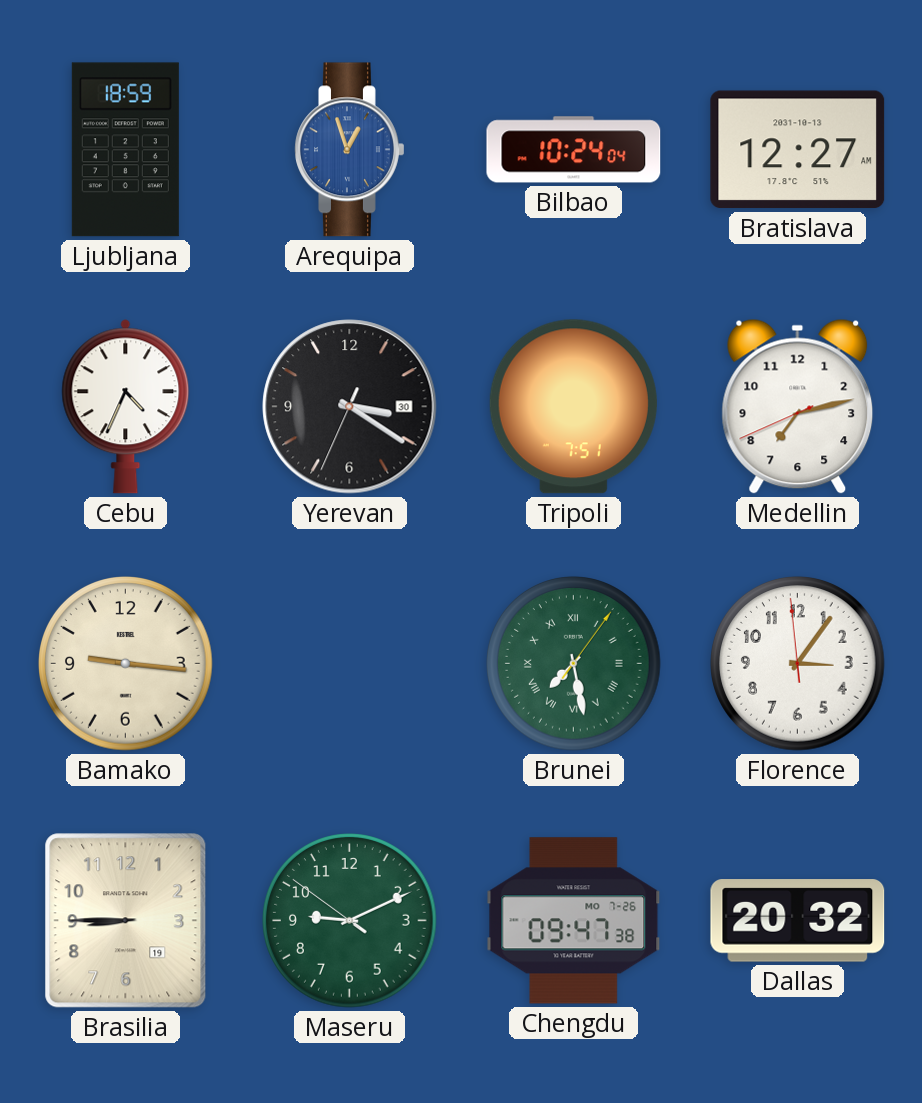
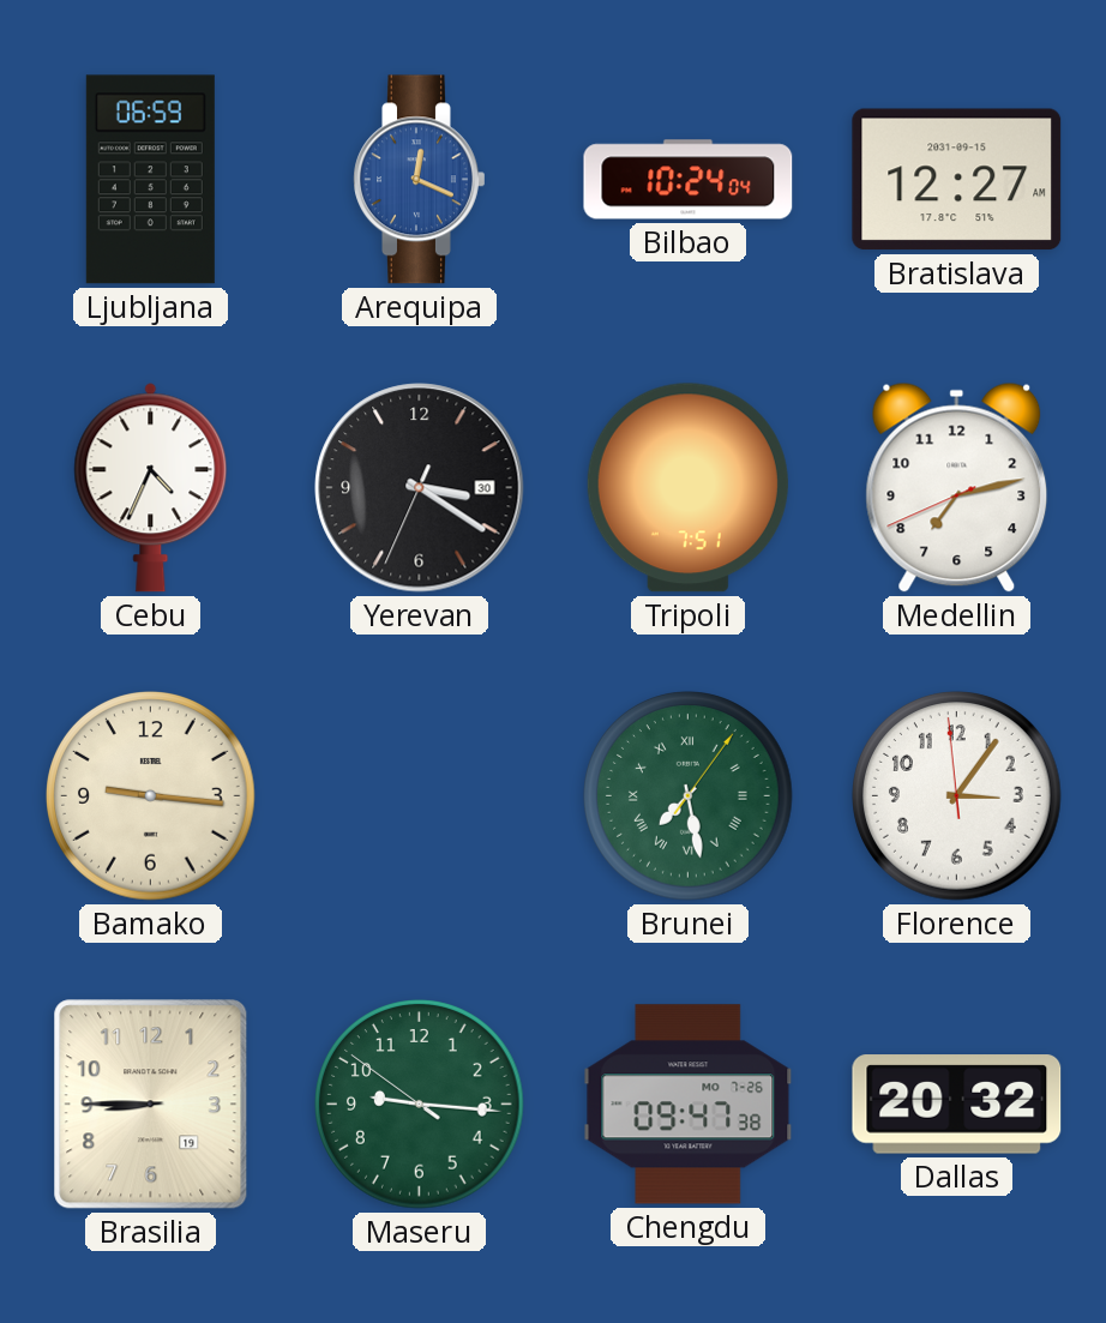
Ljubljana: 18:59 -> 06:59 (150, 180)
Arequipa: 12:57 -> 12:19 (420, 180)
Bratislava date: 2031-10-13 -> 2031-09-15 (957, 180)
Maseru: 9:10 -> 9:15 (420, 1105)
